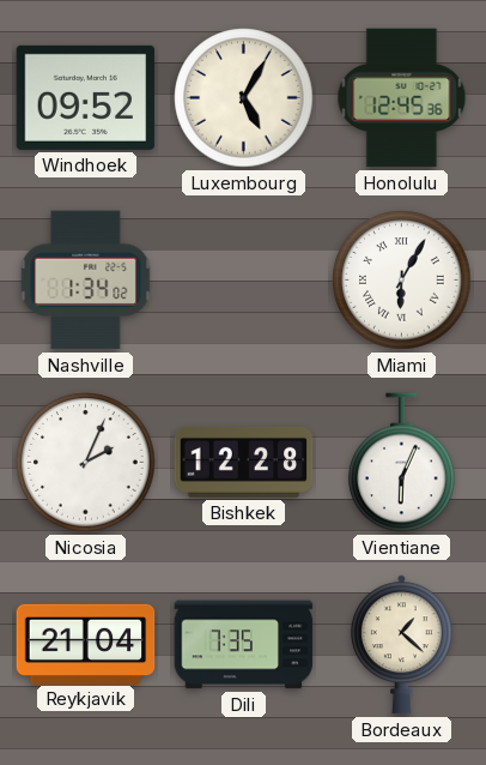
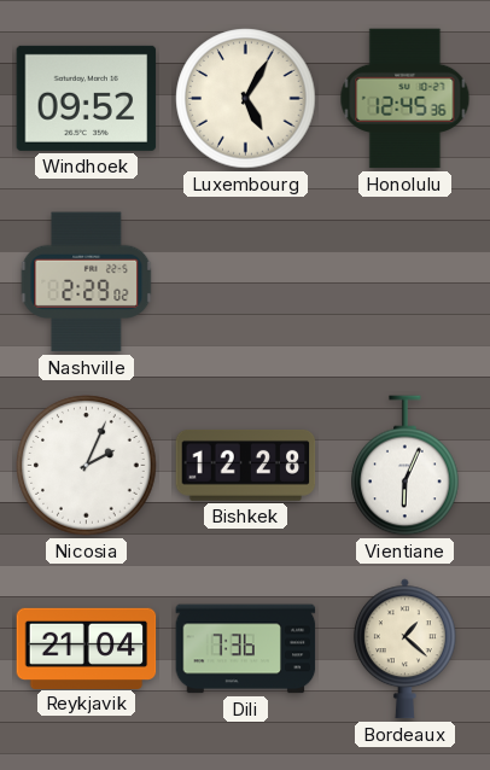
Nashville: 1:34 -> 2:29 (87, 282)
Miami: 6:05 -> none (402, 281)
Dili: 7:35 -> 7:36 (246, 649)
